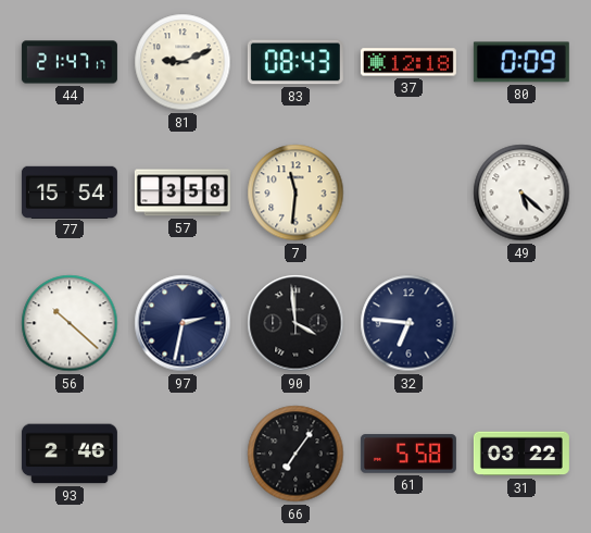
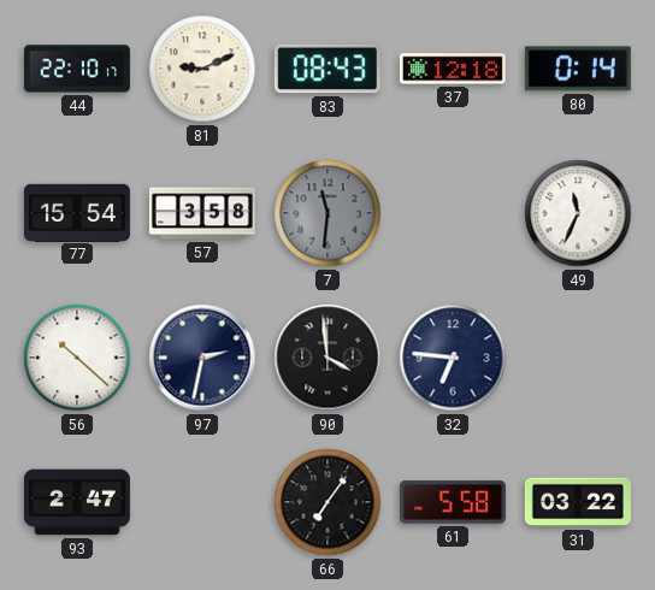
44: 21:47 -> 22:10 (77, 69)
80: 0:09 -> 0:14 (578, 69)
7 dial: cream -> grey (327, 213)
49: 5:22 -> 11:34 (578, 213)
93: 2:46 -> 2:47 (77, 502)
